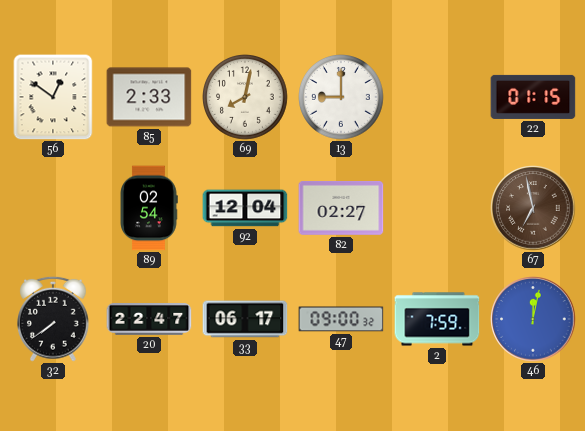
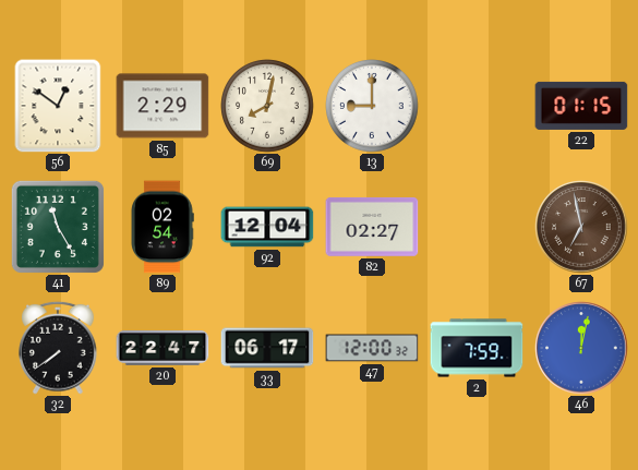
85: 2:33 -> 2:29 (162, 106)
41: none -> 11:25 (58, 227)
47: 09:00 -> 12:00 (372, 348)
